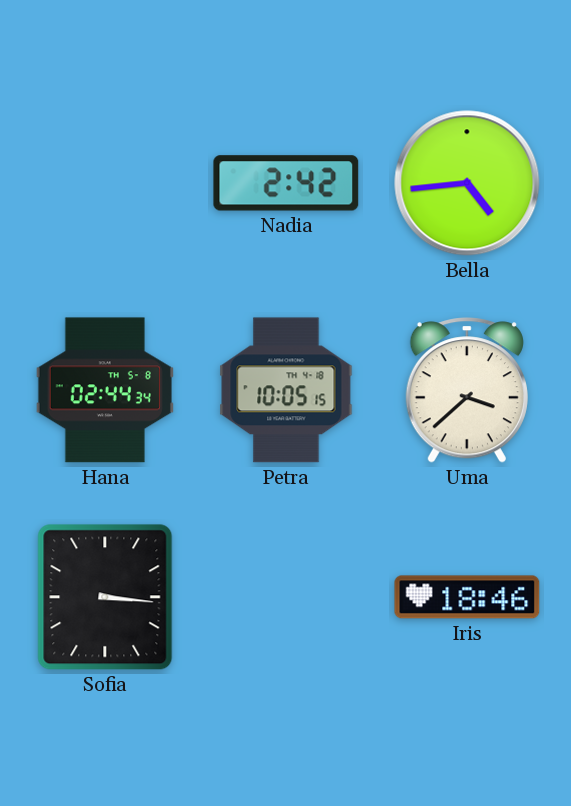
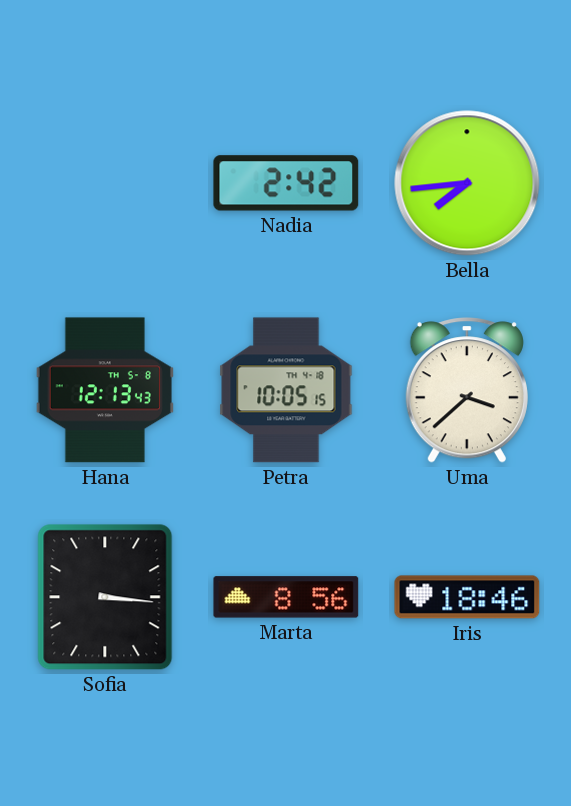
Bella: 4:44 -> 7:44 (467, 183)
Hana: 02:44 -> 12:13 (105, 390)
Marta: none -> 8:56 (286, 597)
